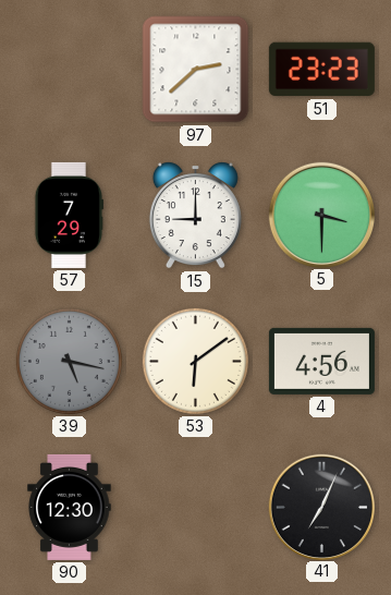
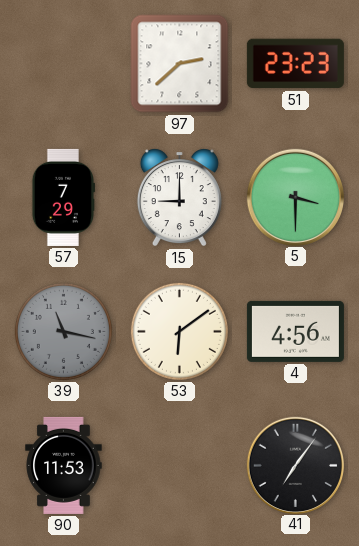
39: 5:17 -> 11:17 (63, 331)
90: 12:30 -> 11:53 (64, 465)
41: 7:04 -> 7:06 (295, 465)
